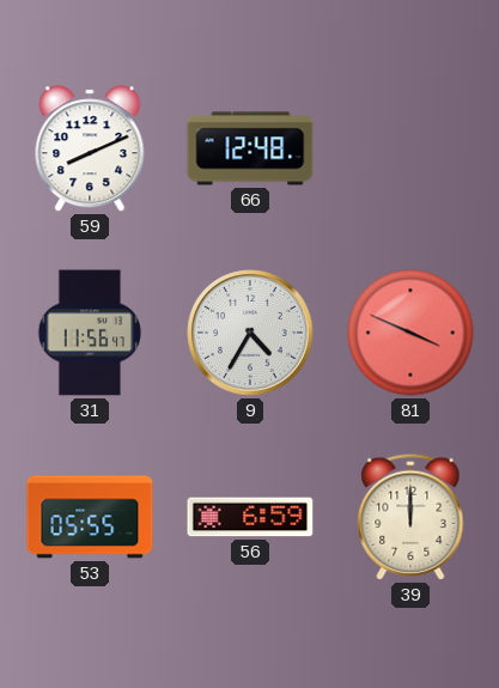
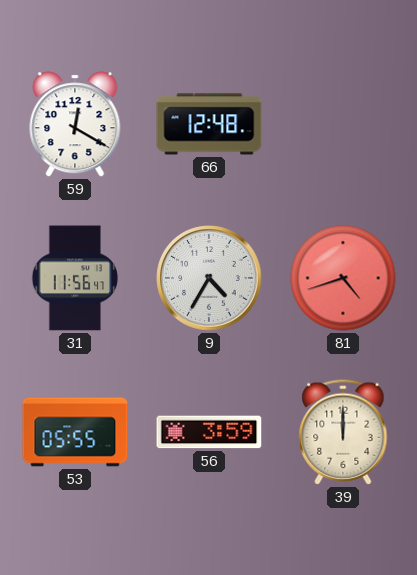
59: 8:11 -> 12:20 (75, 124)
81: 3:49 -> 4:42 (343, 278)
56: 6:59 -> 3:59 (209, 432)
